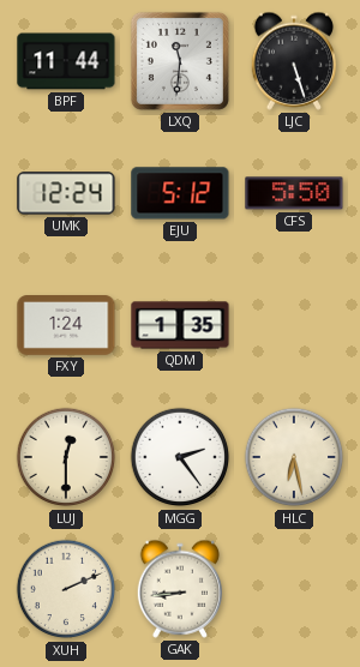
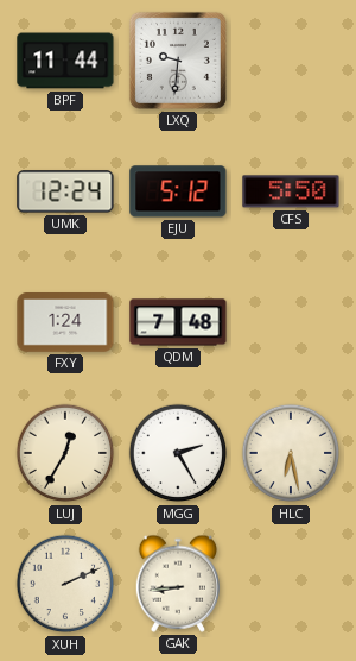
LXQ: 11:31 -> 9:31 (178, 61)
LJC: 5:27 -> none (293, 61)
QDM: 1:35 -> 7:48 (178, 322)
LUJ: 12:30 -> 12:35 (65, 453)
MGG: 2:24 -> 2:25 (178, 453)
